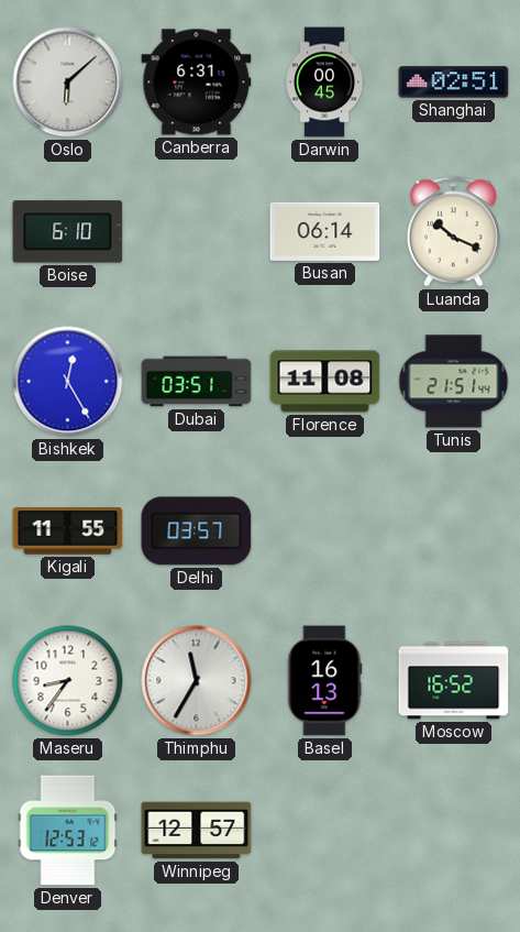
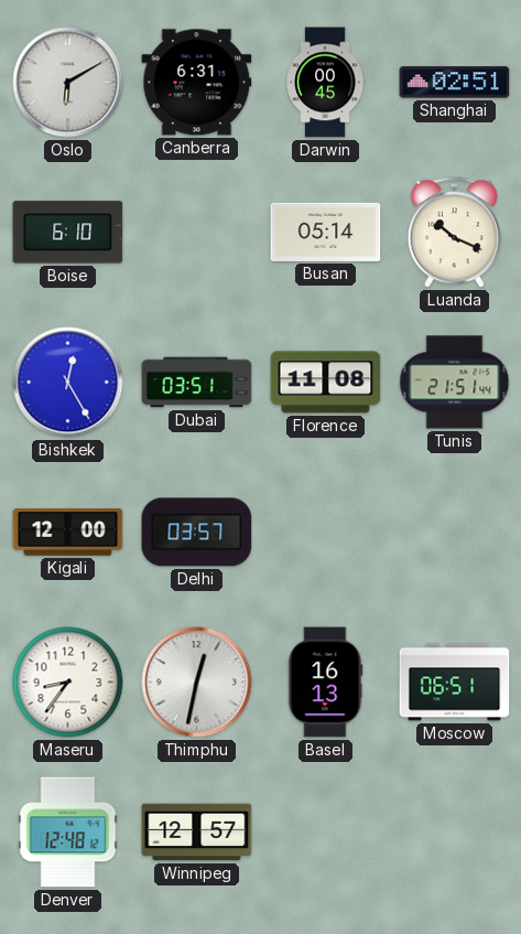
Oslo: 6:08 -> 6:10 (68, 83)
Busan: 06:14 -> 05:14 (326, 232)
Kigali: 11:55 -> 12:00 (68, 533)
Thimphu: 11:35 -> 12:32 (197, 683)
Moscow: 16:52 -> 06:51 (455, 683)
Denver: 12:53 -> 12:48 (68, 833)
